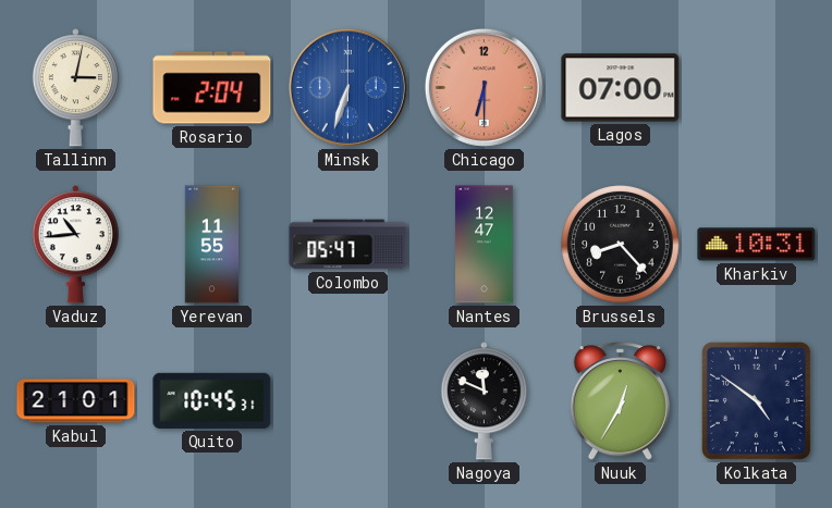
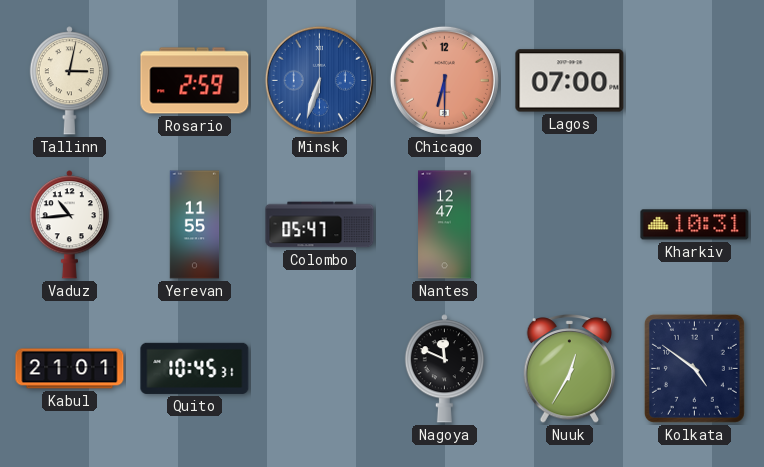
Rosario: 2:04 -> 2:59 (195, 81)
Brussels: 8:23 -> none (621, 245)
